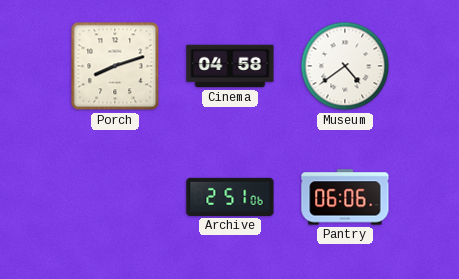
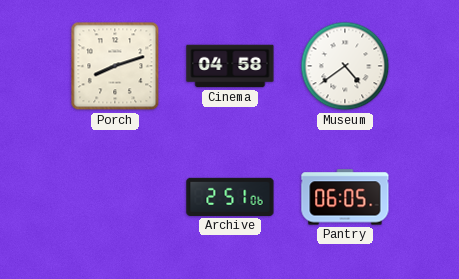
Pantry: 06:06 -> 06:05 (345, 197)
